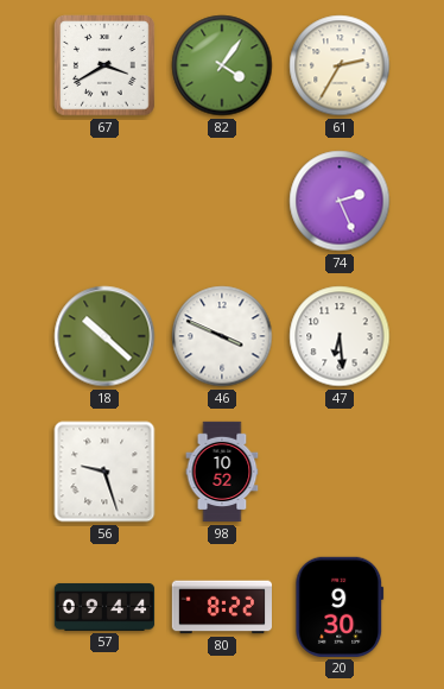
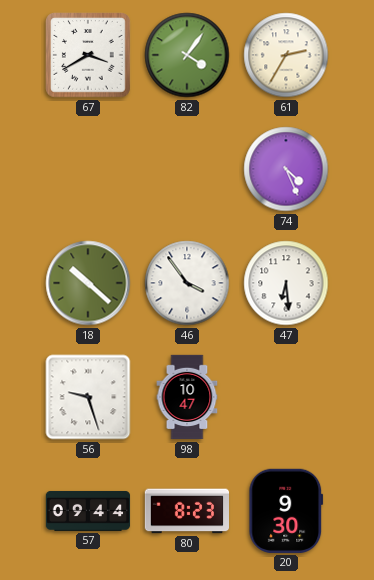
74: 2:26 -> 4:26 (286, 169)
46: 3:49 -> 3:54 (187, 283)
98: 10:52 -> 10:47 (187, 397)
80: 8:22 -> 8:23 (186, 511)
